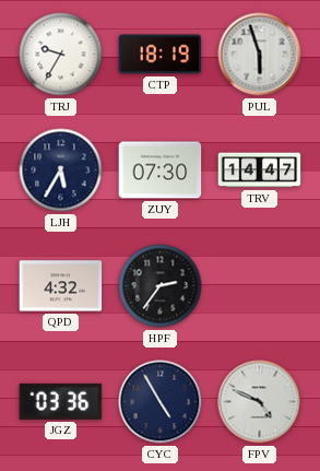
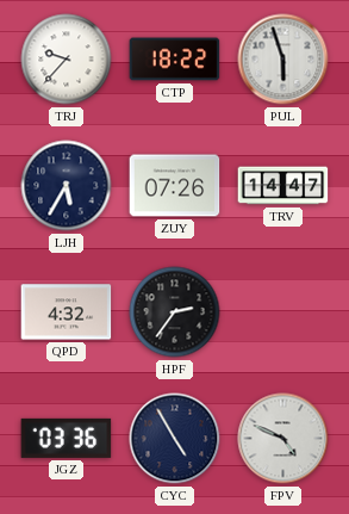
TRJ: 9:35 -> 9:37 (67, 60)
CTP: 18:19 -> 18:22 (175, 60)
ZUY: 07:30 -> 07:26 (175, 186)
